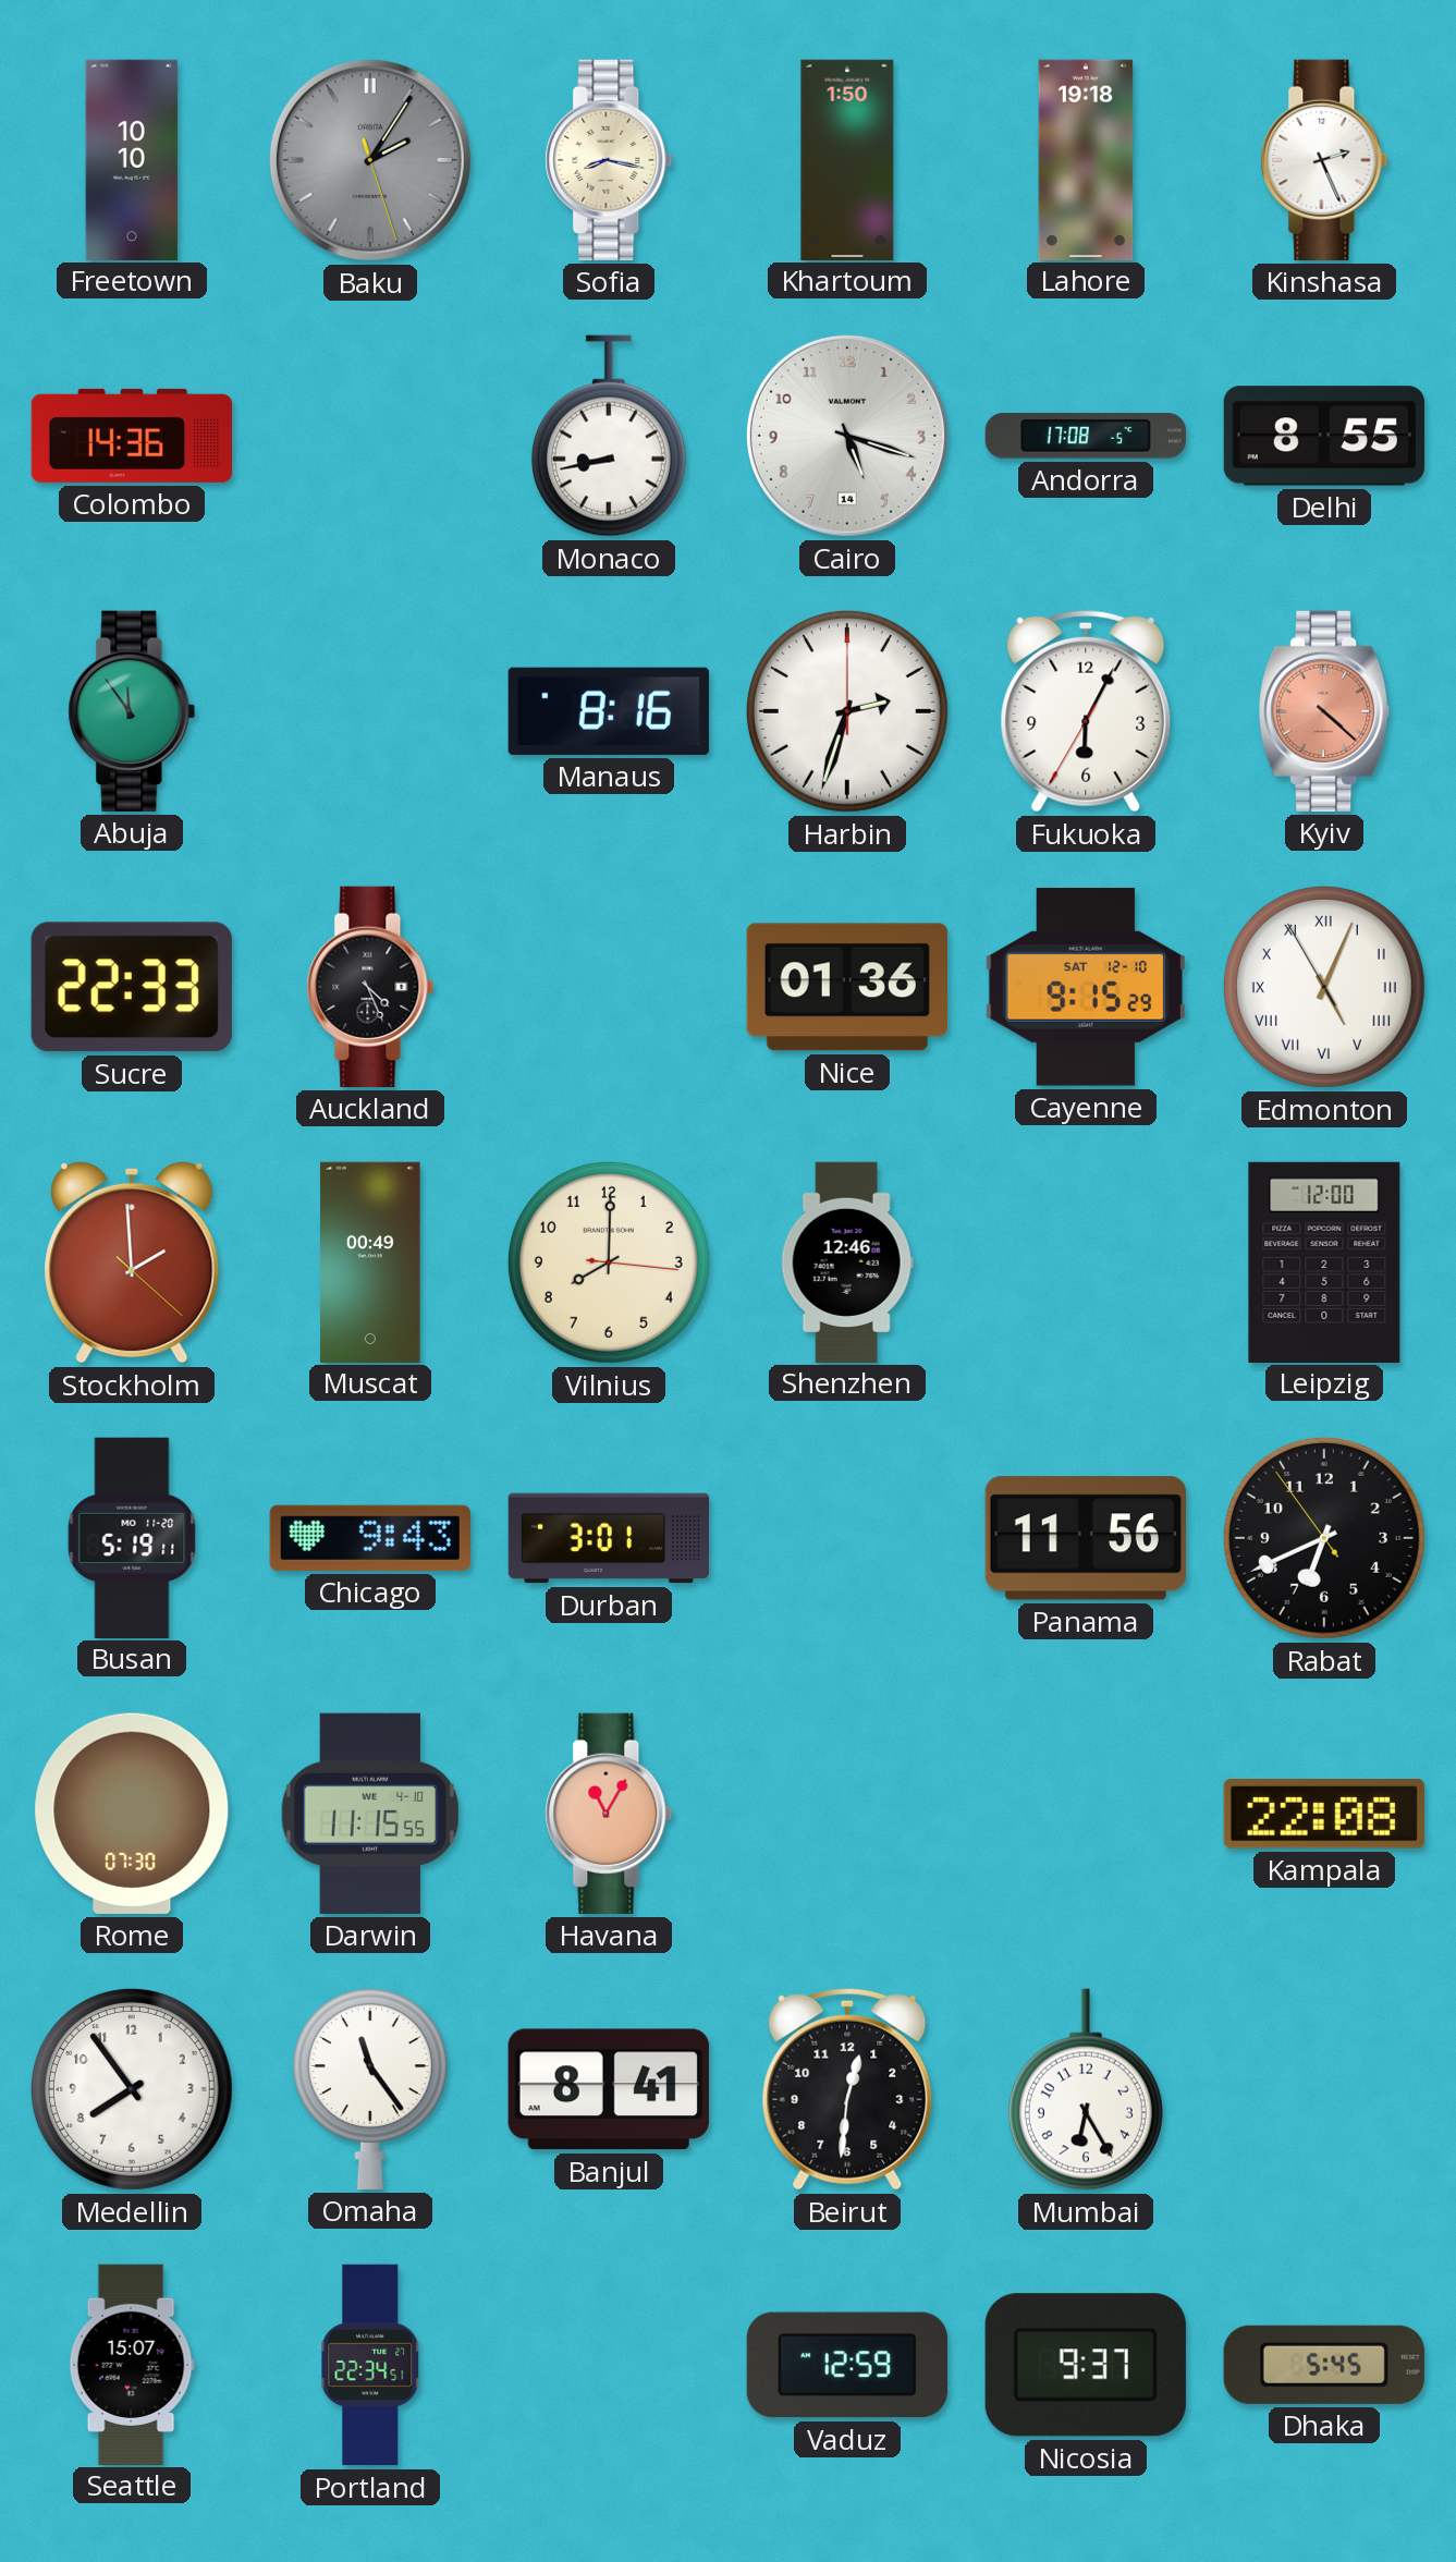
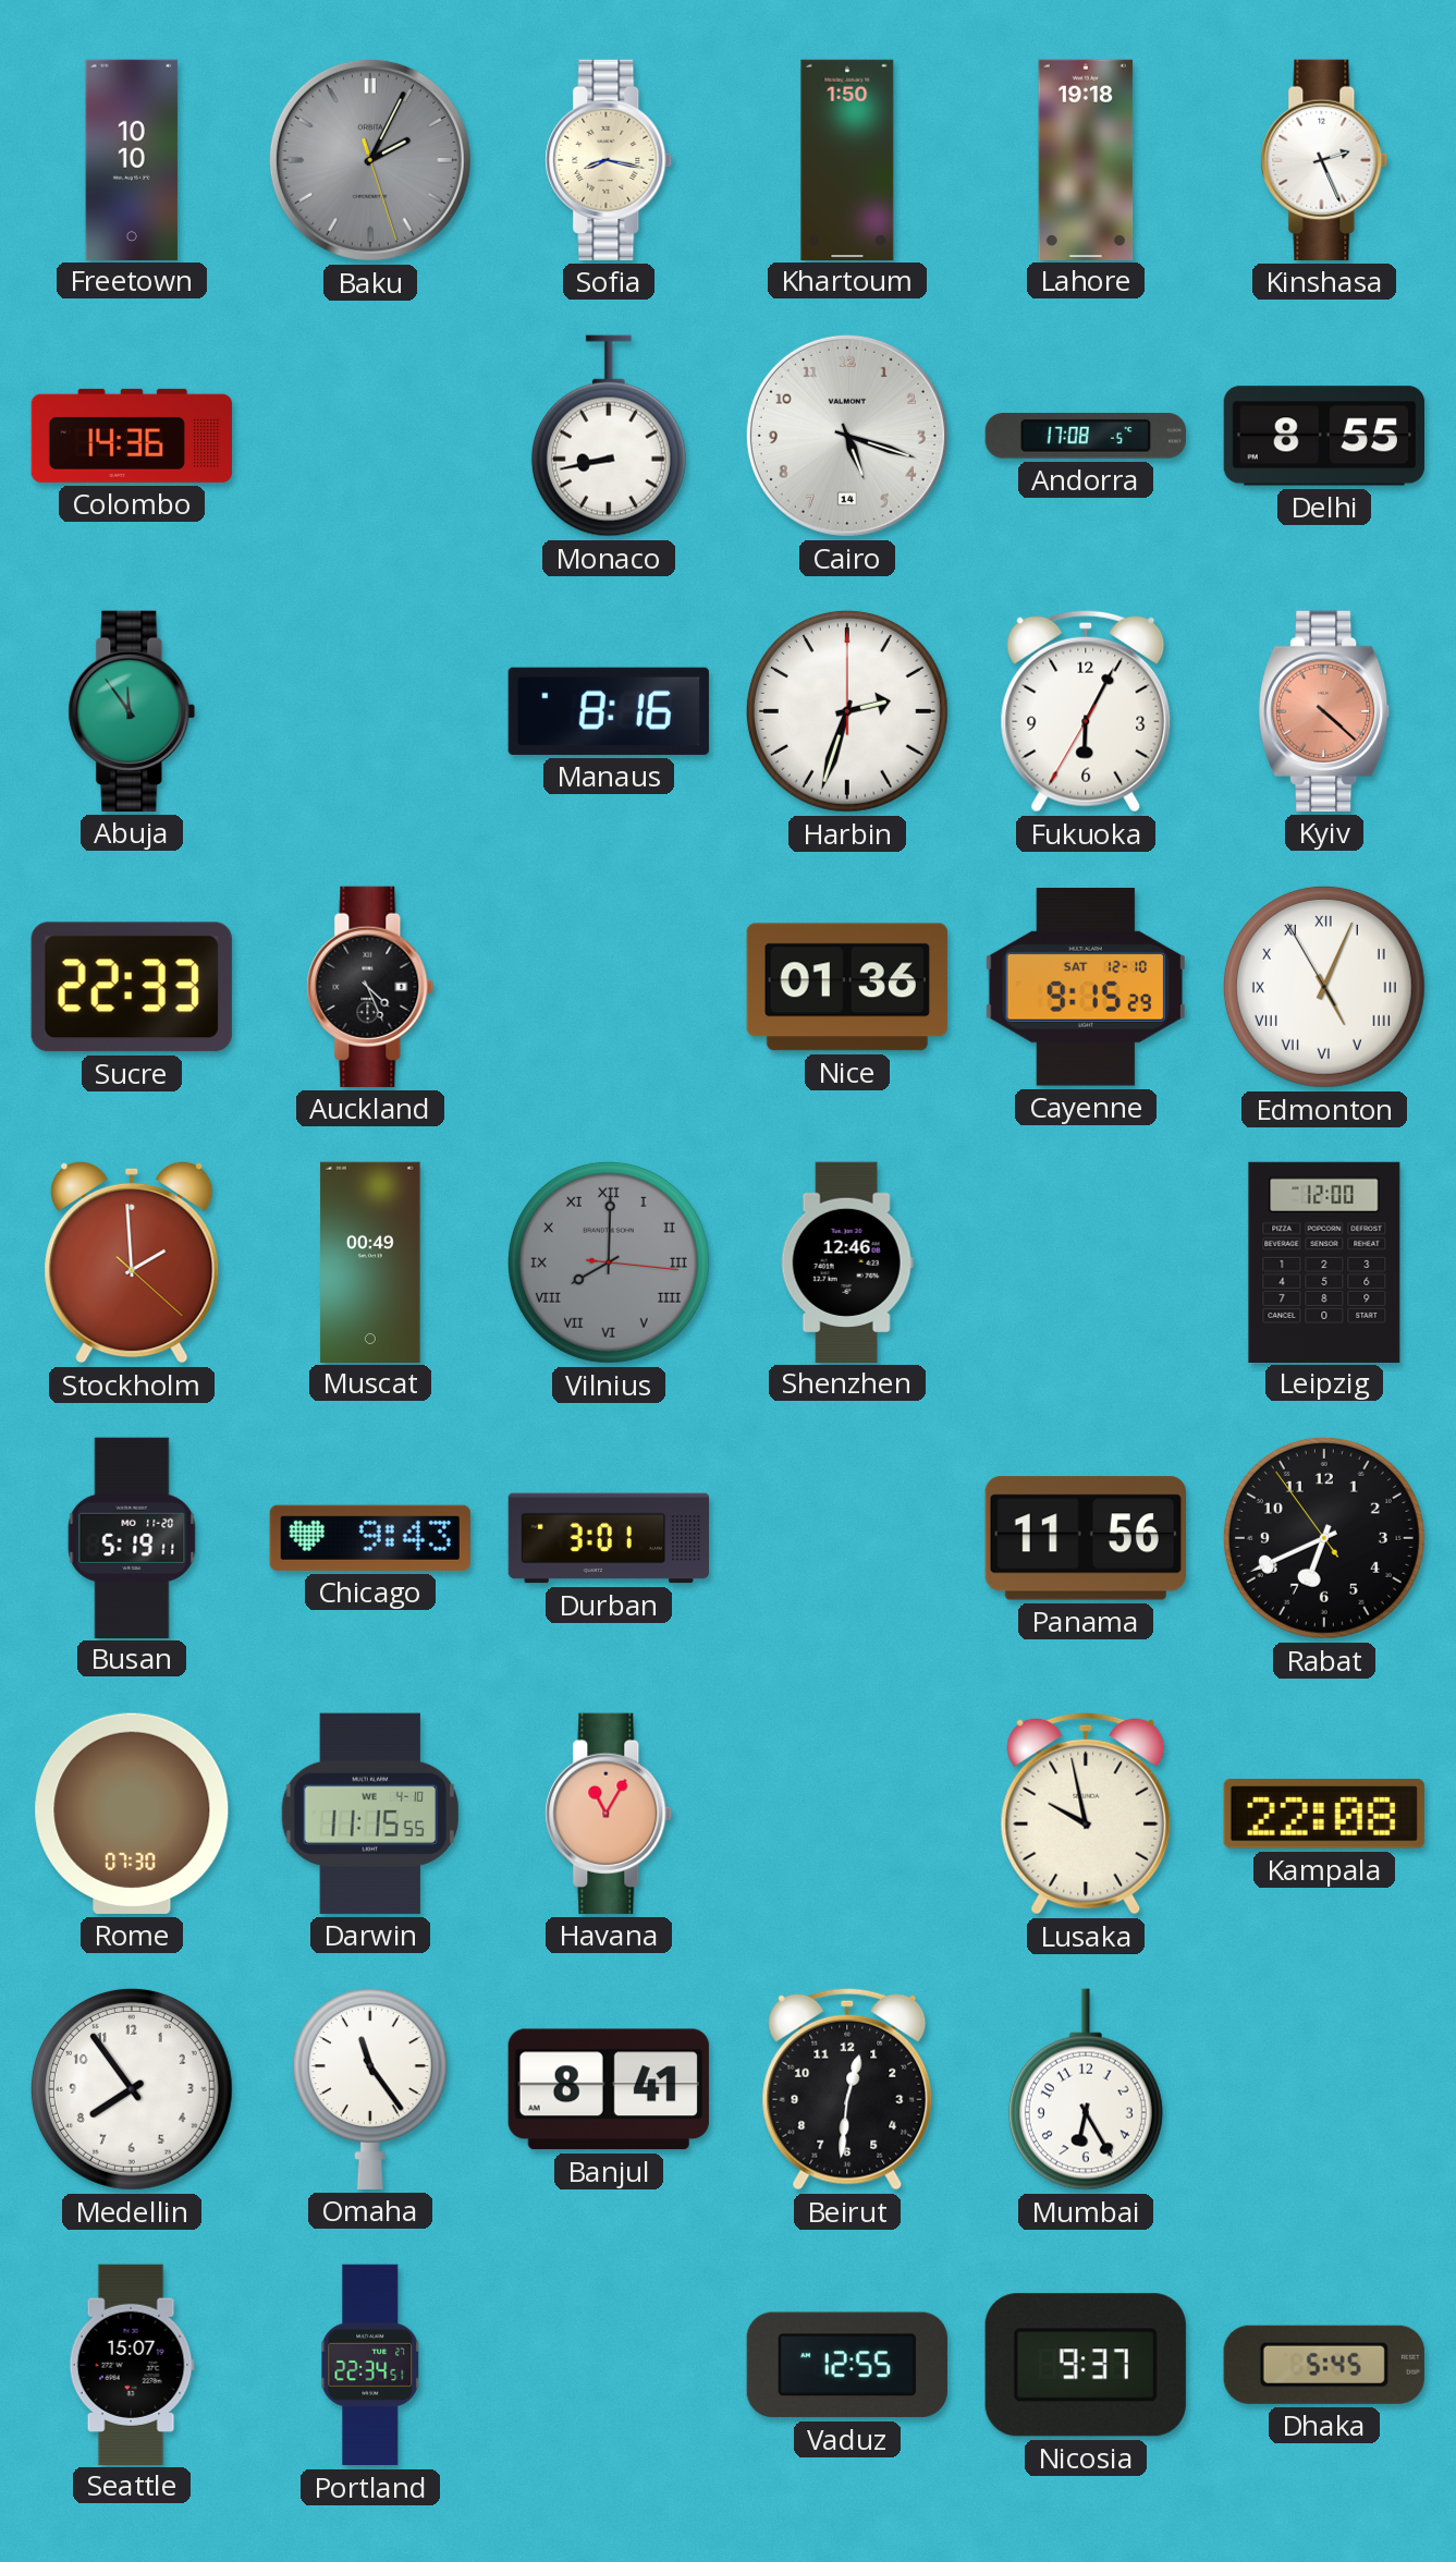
Baku: 2:05 -> 2:04 (370, 160)
Vilnius dial: cream -> grey (609, 1262)
Vilnius numerals: Arabic -> Roman (609, 1262)
Lusaka: none -> 9:58 (1086, 1814)
Vaduz: 12:59 -> 12:55 (847, 2365)
